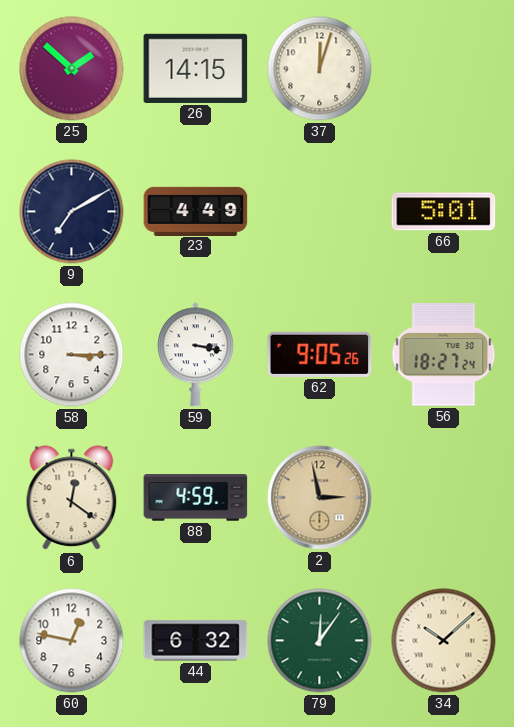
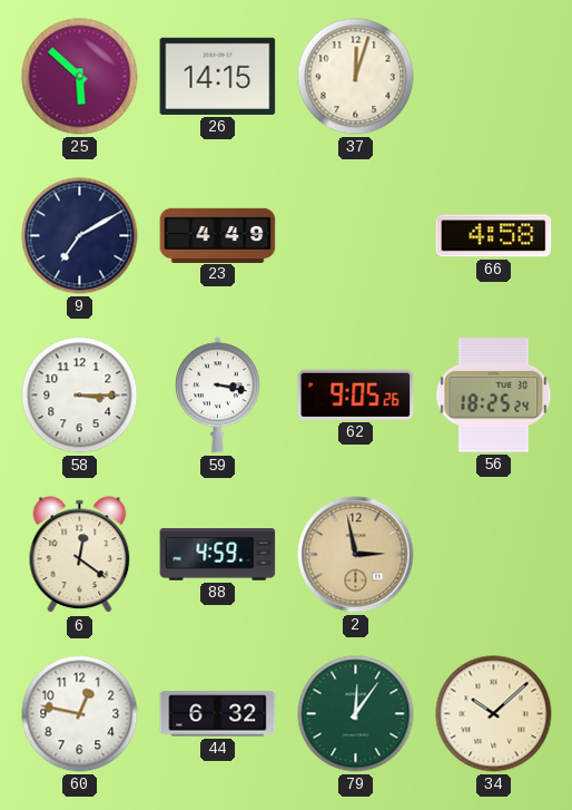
25: 1:52 -> 5:52 (80, 77)
66: 5:01 -> 4:58 (494, 236)
56: 18:27 -> 18:25 (494, 396)
